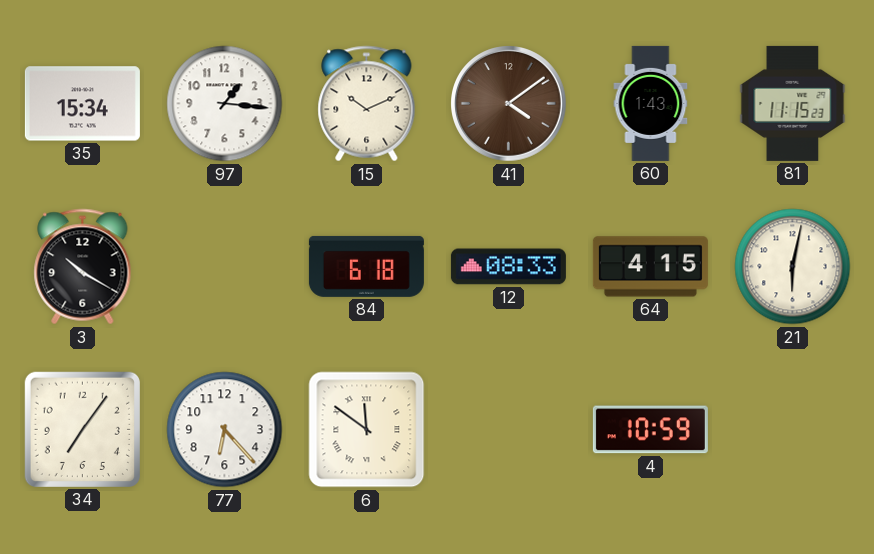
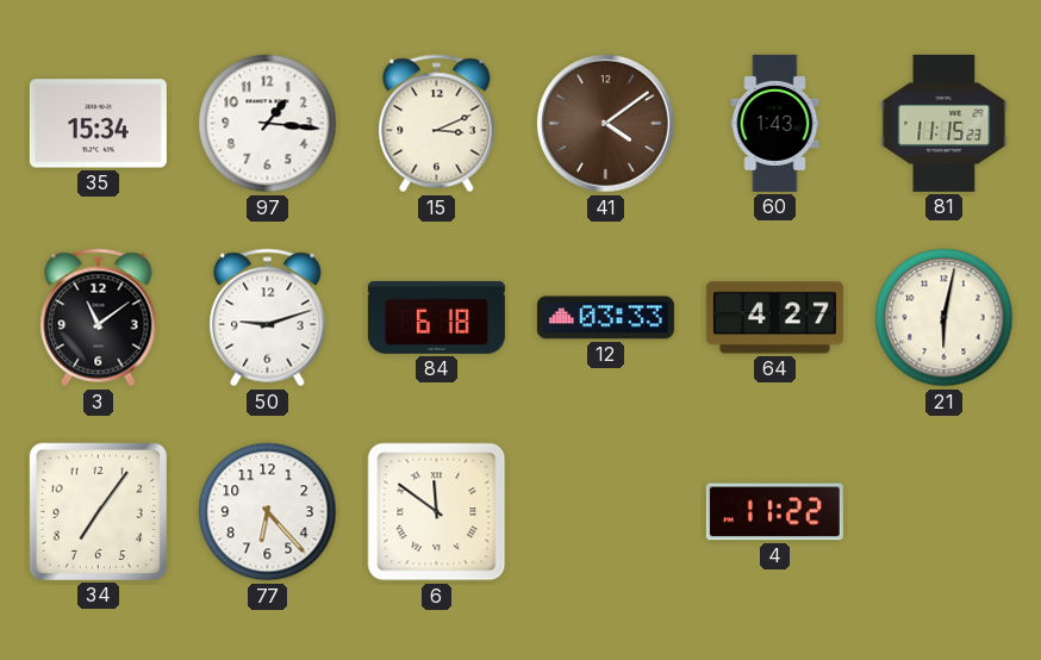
15: 10:11 -> 3:11 (437, 124)
3: 10:20 -> 11:09 (99, 318)
50: none -> 9:12 (268, 318)
12: 08:33 -> 03:33 (605, 318)
64: 4:15 -> 4:27 (774, 318)
4: 10:59 -> 11:22 (774, 512)
